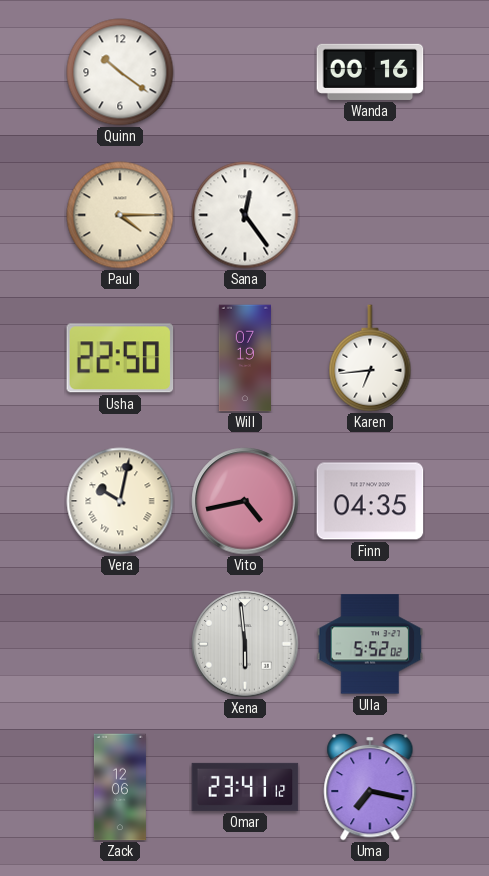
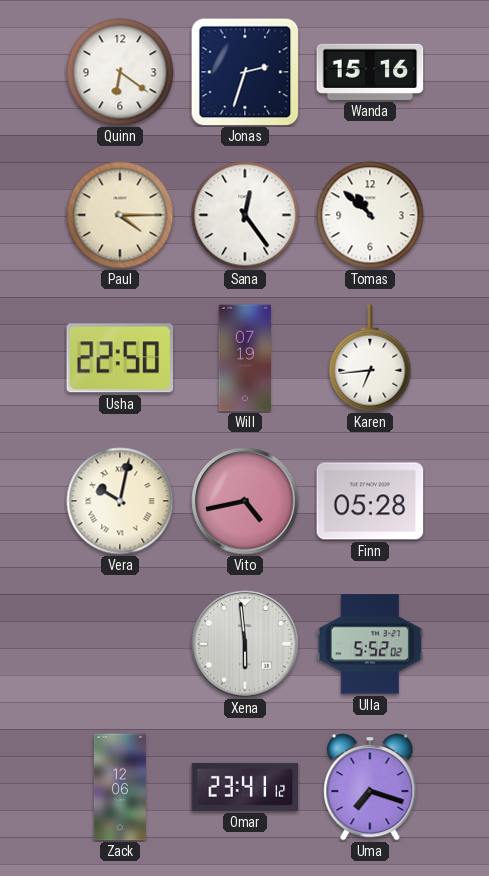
Quinn: 10:21 -> 6:21 (120, 72)
Jonas: none -> 2:33 (245, 72)
Wanda: 00:16 -> 15:16 (370, 72)
Tomas: none -> 10:52 (370, 215)
Finn: 04:35 -> 05:28 (370, 501)
Uma: 7:17 -> 7:18 (370, 788)
